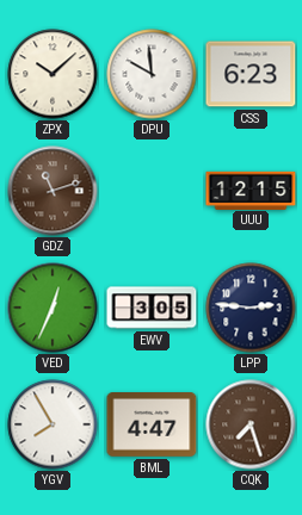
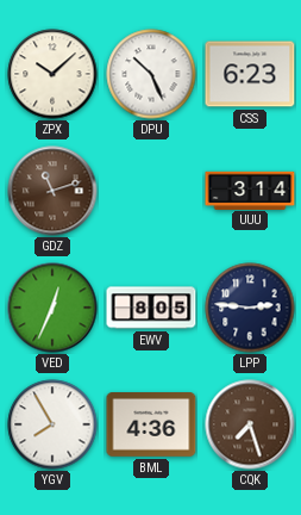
DPU: 9:59 -> 10:26 (151, 74)
UUU: 12:15 -> 3:14 (250, 190)
EWV: 3:05 -> 8:05 (151, 308)
BML: 4:47 -> 4:36 (151, 426)
